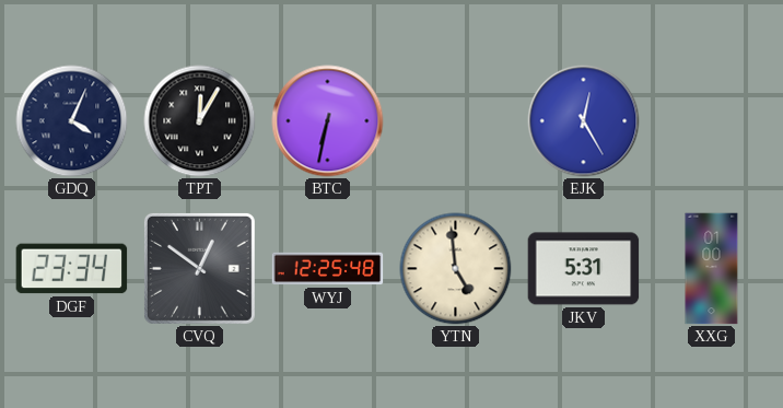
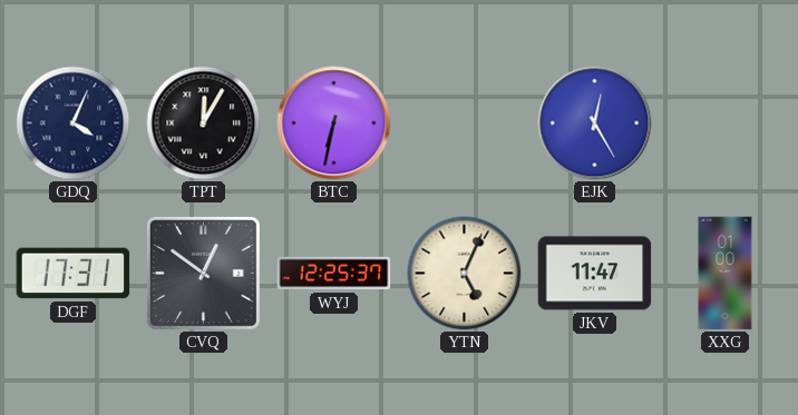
DGF: 23:34 -> 17:31 (74, 274)
WYJ: 12:25:48 -> 12:25:37 (334, 274)
YTN: 4:59 -> 5:04 (465, 274)
JKV: 5:31 -> 11:47 (595, 274)
